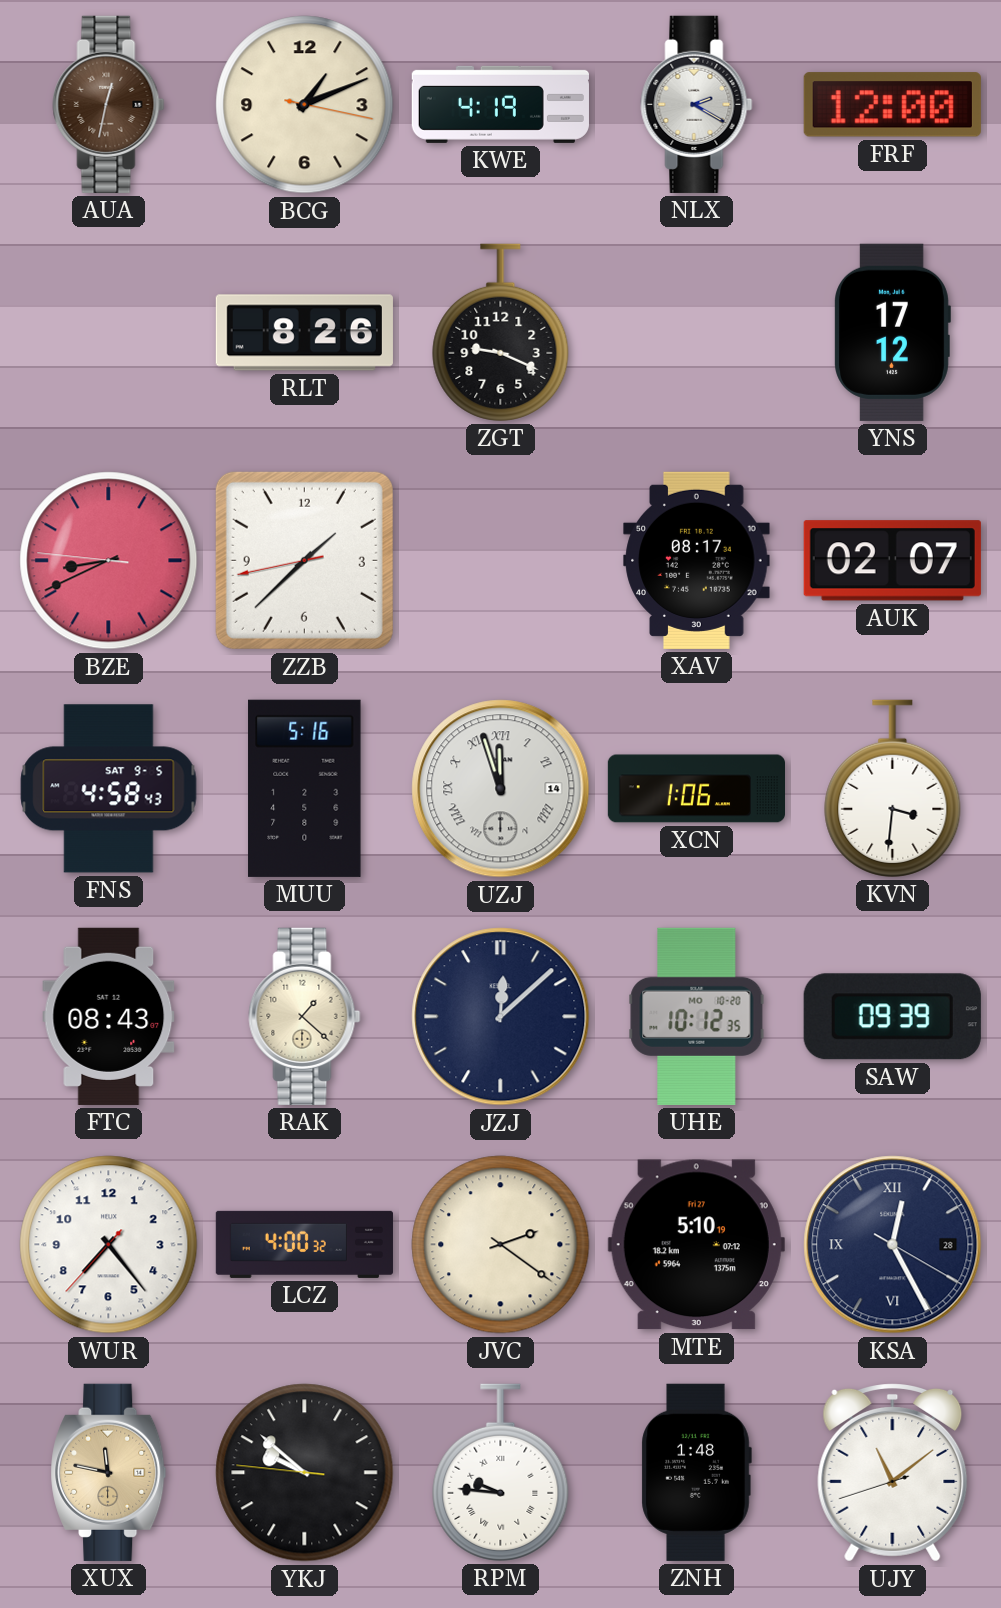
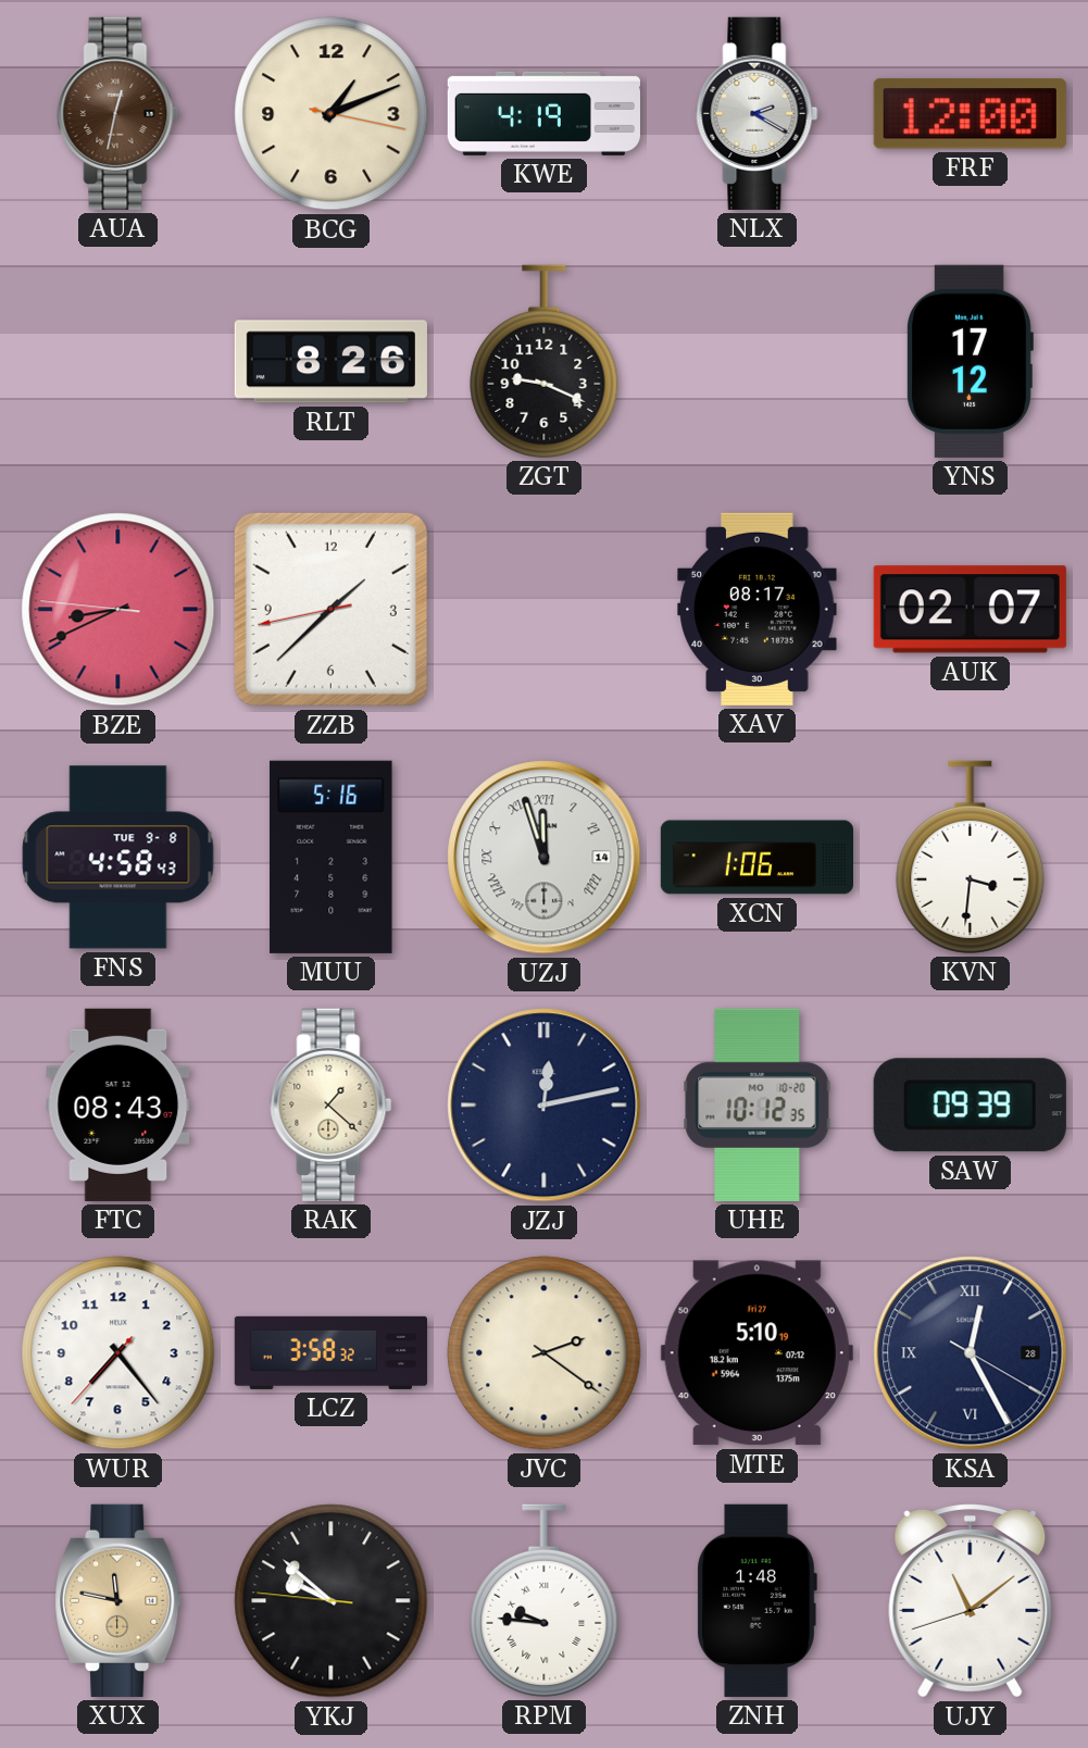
FNS date: SAT 9-5 -> TUE 9-8 (118, 858)
JZJ: 12:08 -> 12:13 (545, 1106)
LCZ: 4:00 -> 3:58 (330, 1352)
